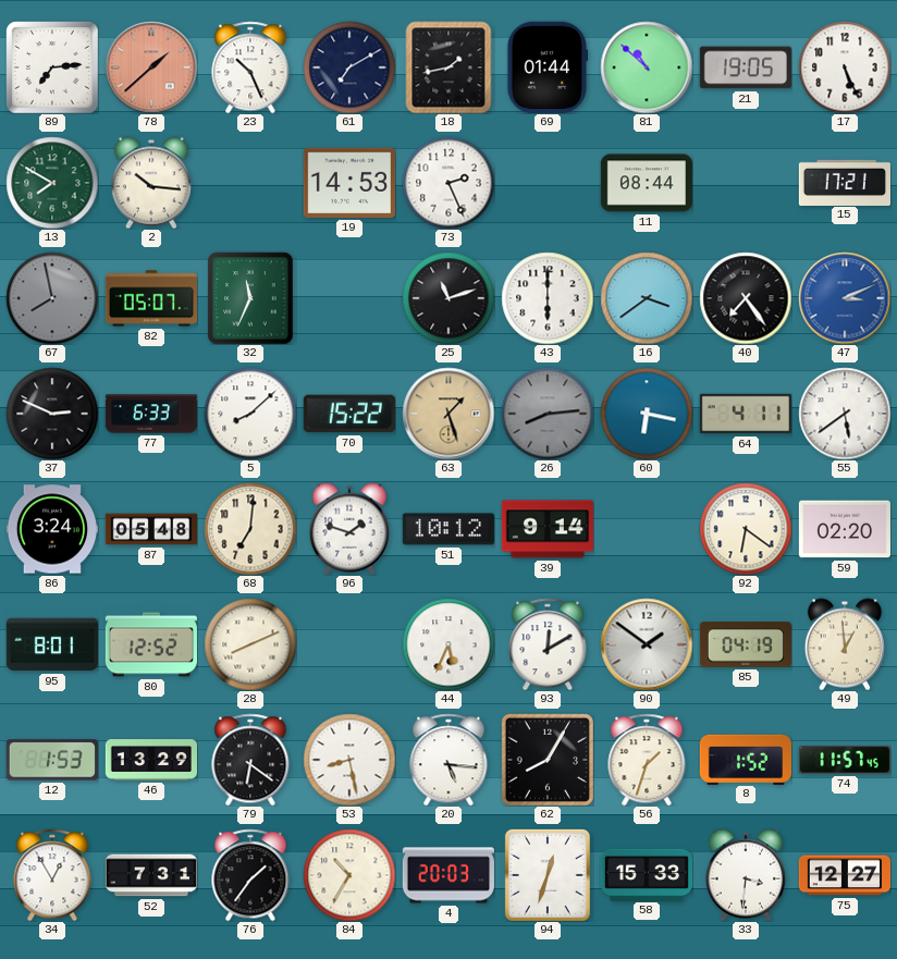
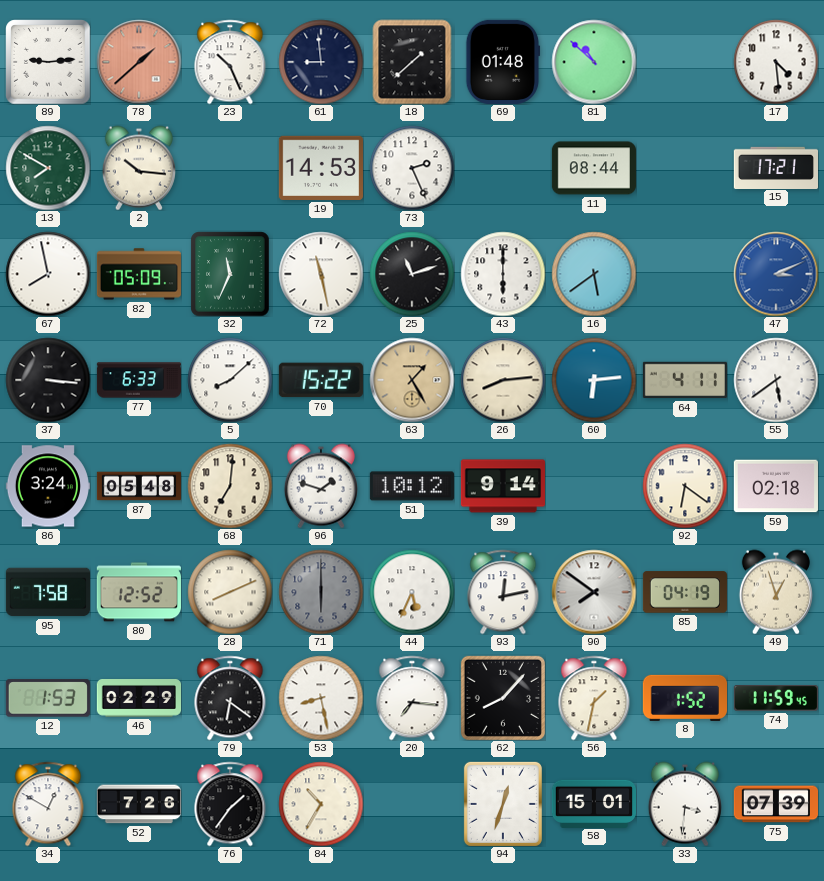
89: 7:14 -> 9:14 (48, 62)
61: 7:10 -> 8:59 (321, 62)
18: 1:43 -> 1:38 (412, 62)
69: 01:44 -> 01:48 (503, 62)
21: 19:05 -> none (746, 67)
17: 5:26 -> 4:29 (776, 62)
67 dial: grey -> white (48, 274)
82: 05:07 -> 05:09 (139, 274)
72: none -> 11:28 (321, 274)
16: 3:39 -> 5:39 (594, 274)
40: 7:24 -> none (746, 298)
37: 2:49 -> 3:16 (48, 380)
63: 1:27 -> 1:25 (412, 380)
26 dial: grey -> cream (503, 380)
60: 6:17 -> 6:14 (594, 380)
59: 02:20 -> 02:18 (775, 486)
95: 8:01 -> 7:58 (47, 592)
71: none -> 6:00 (321, 592)
93: 12:10 -> 12:13 (503, 592)
90: 1:51 -> 7:51 (594, 592)
49: 12:59 -> 12:57 (776, 592)
46: 13:29 -> 02:29 (138, 699)
20: 5:16 -> 7:16 (412, 698)
62: 8:05 -> 8:07 (503, 698)
56: 1:33 -> 1:32 (594, 698)
74: 11:57 -> 11:59 (776, 698)
34: 12:55 -> 12:50 (48, 804)
52: 7:31 -> 7:26 (138, 804)
4: 20:03 -> none (448, 875)
58: 15:33 -> 15:01 (593, 803)
75: 12:27 -> 07:39 (775, 804)
